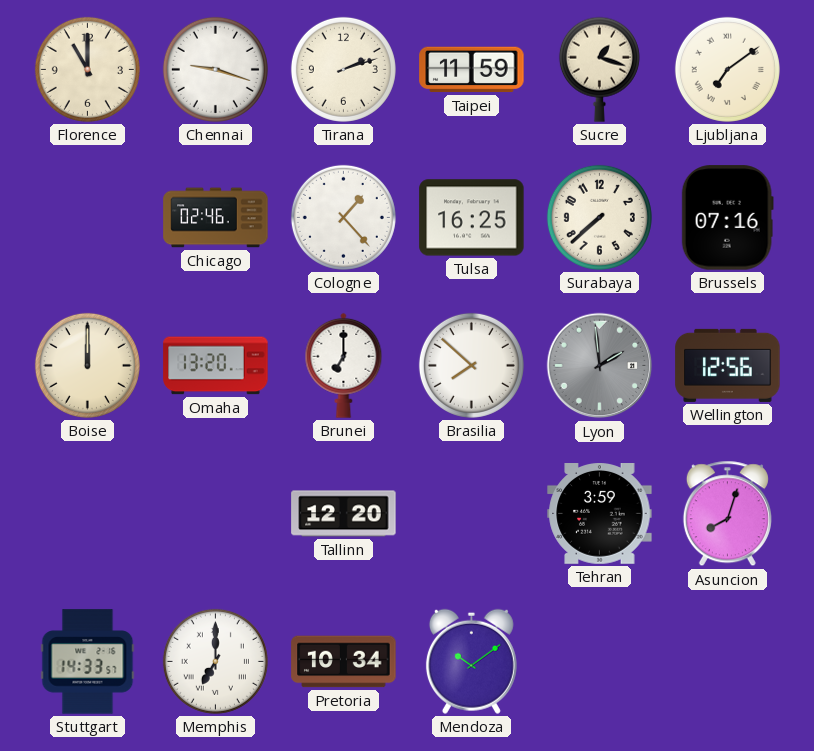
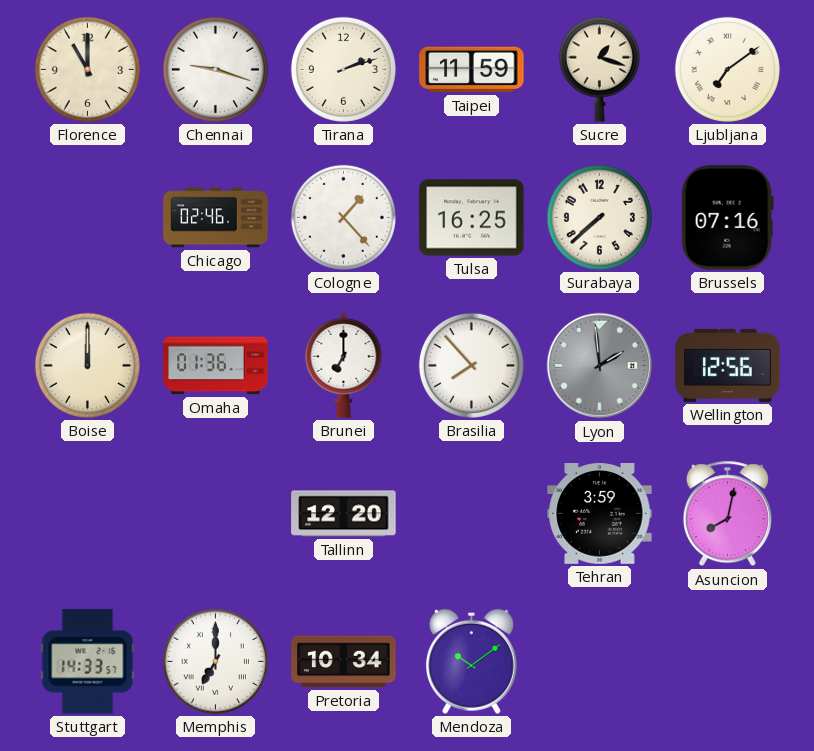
Omaha: 13:20 -> 01:36 (216, 366)
Brasilia: 7:52 -> 7:53 (471, 365)
Asuncion: 8:03 -> 8:02 (727, 514)
